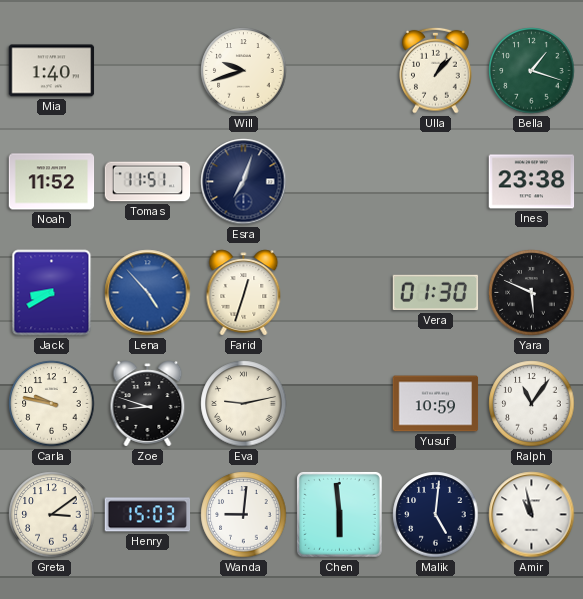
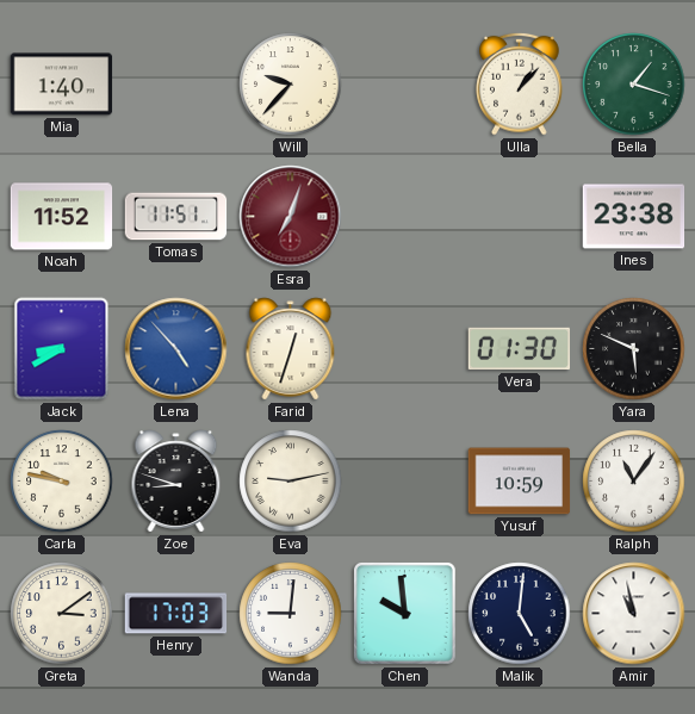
Will: 9:42 -> 9:37 (291, 85)
Esra dial: navy -> burgundy (291, 217)
Henry: 15:03 -> 17:03 (176, 614)
Chen: 5:59 -> 9:59 (405, 614)
